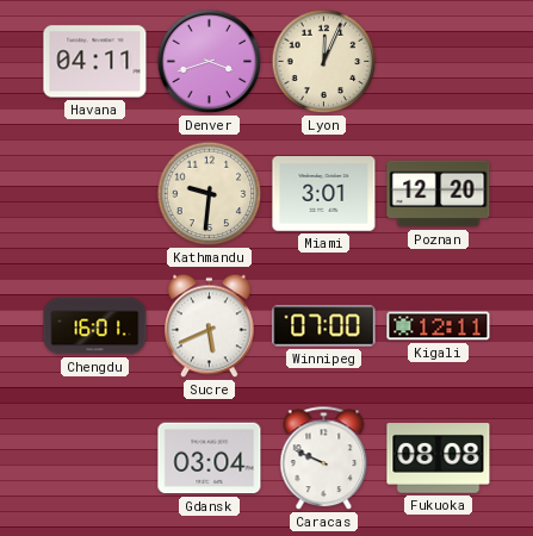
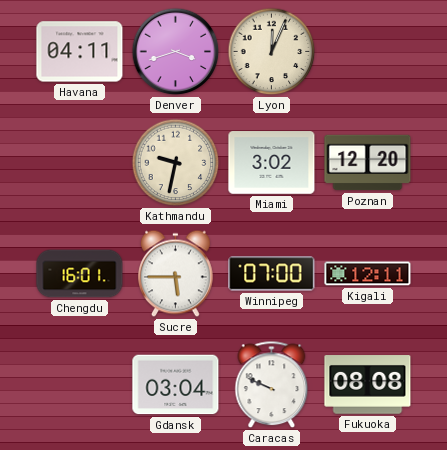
Kathmandu: 9:31 -> 9:32 (176, 163)
Miami: 3:01 -> 3:02 (272, 163)
Sucre: 5:41 -> 5:45 (176, 274)
